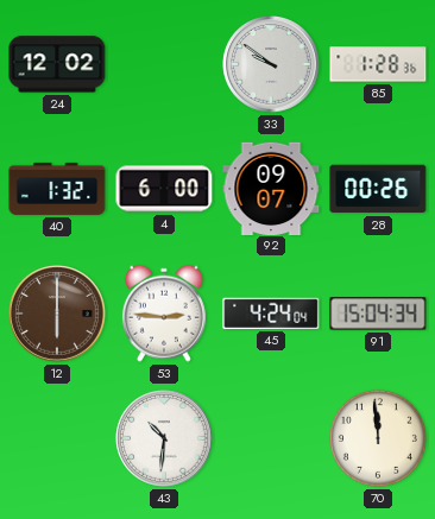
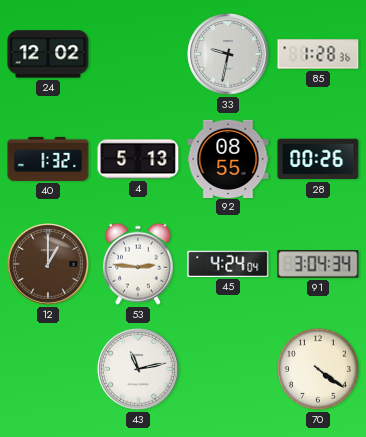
33: 9:51 -> 9:32 (228, 54)
4: 6:00 -> 5:13 (138, 159)
92: 09:07 -> 08:55 (228, 158)
12: 6:00 -> 1:00 (48, 264)
91: 15:04 -> 3:04 (318, 264)
43: 10:31 -> 11:13 (138, 369)
70: 11:59 -> 4:21 (318, 369)
